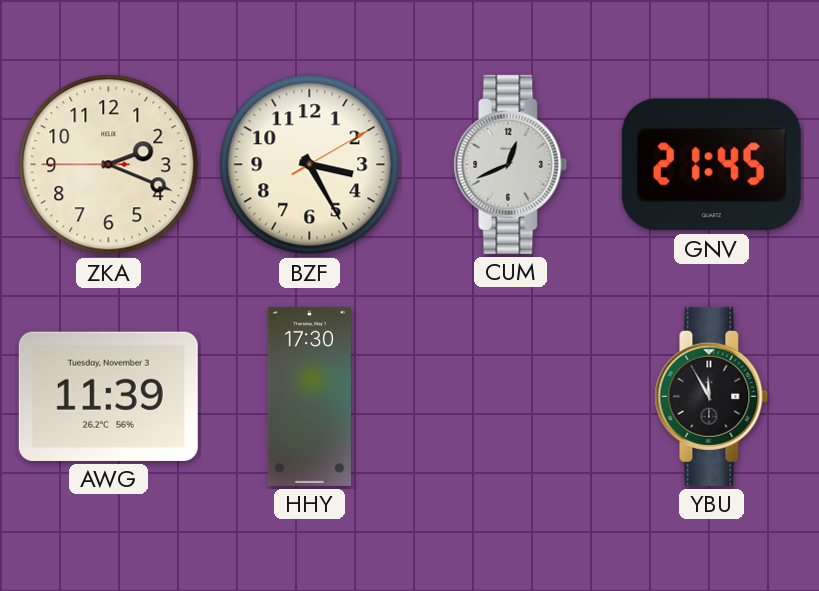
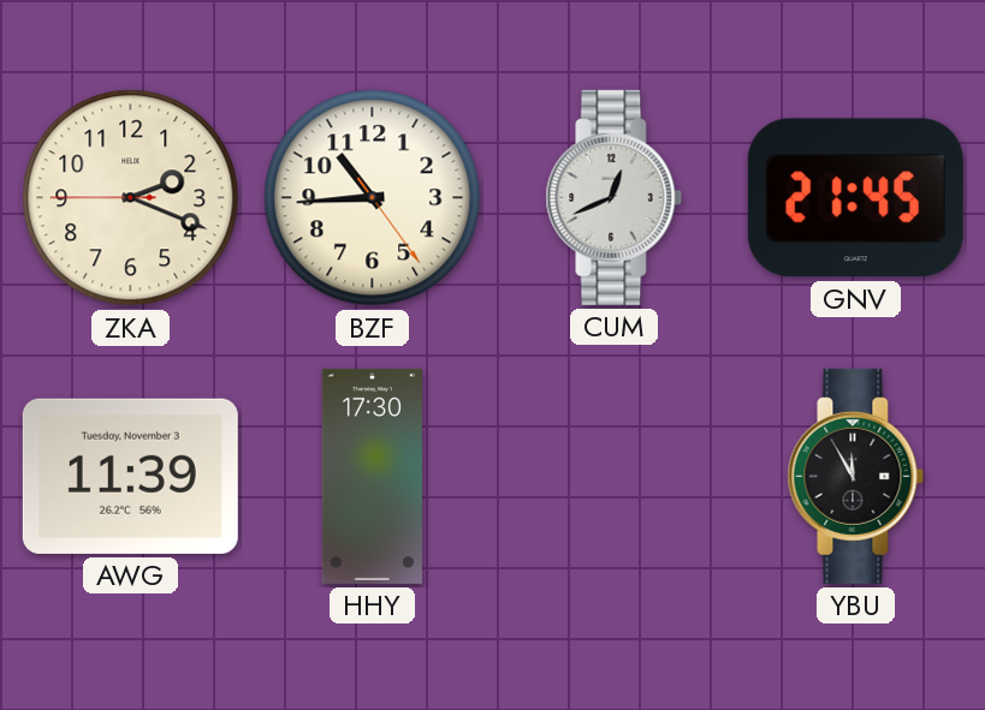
BZF: 3:25 -> 10:44 (373, 198)
